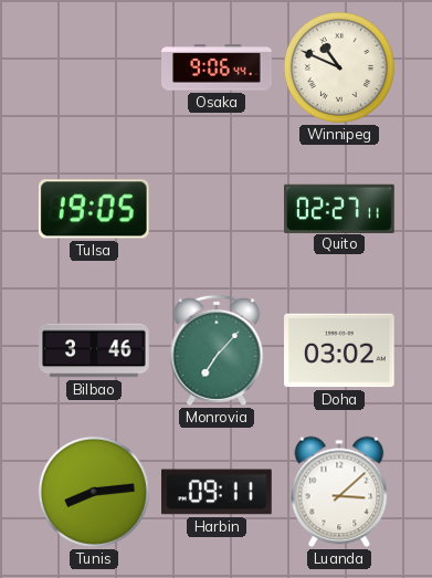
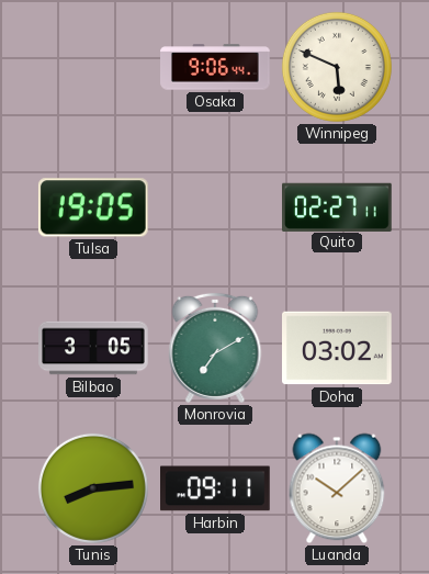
Winnipeg: 10:49 -> 5:49 (337, 67)
Bilbao: 3:46 -> 3:05 (93, 348)
Monrovia: 7:07 -> 7:10 (215, 348)
Luanda: 3:08 -> 10:08 (337, 488)
